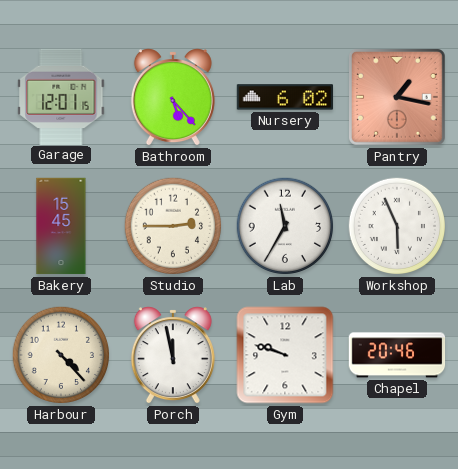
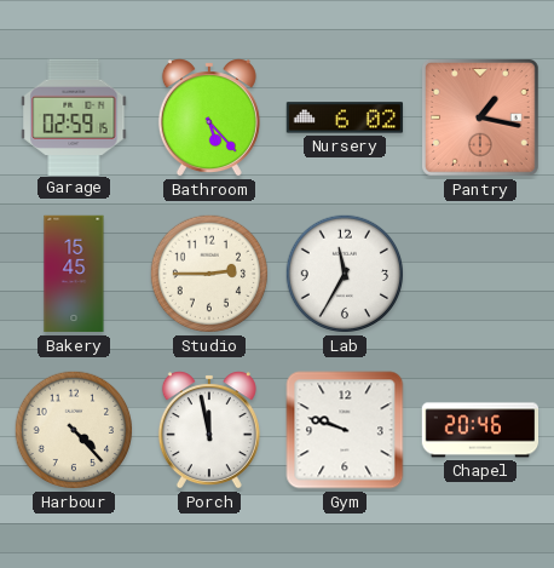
Garage: 12:01 -> 02:59 (74, 116)
Workshop: 5:56 -> none (397, 226)
